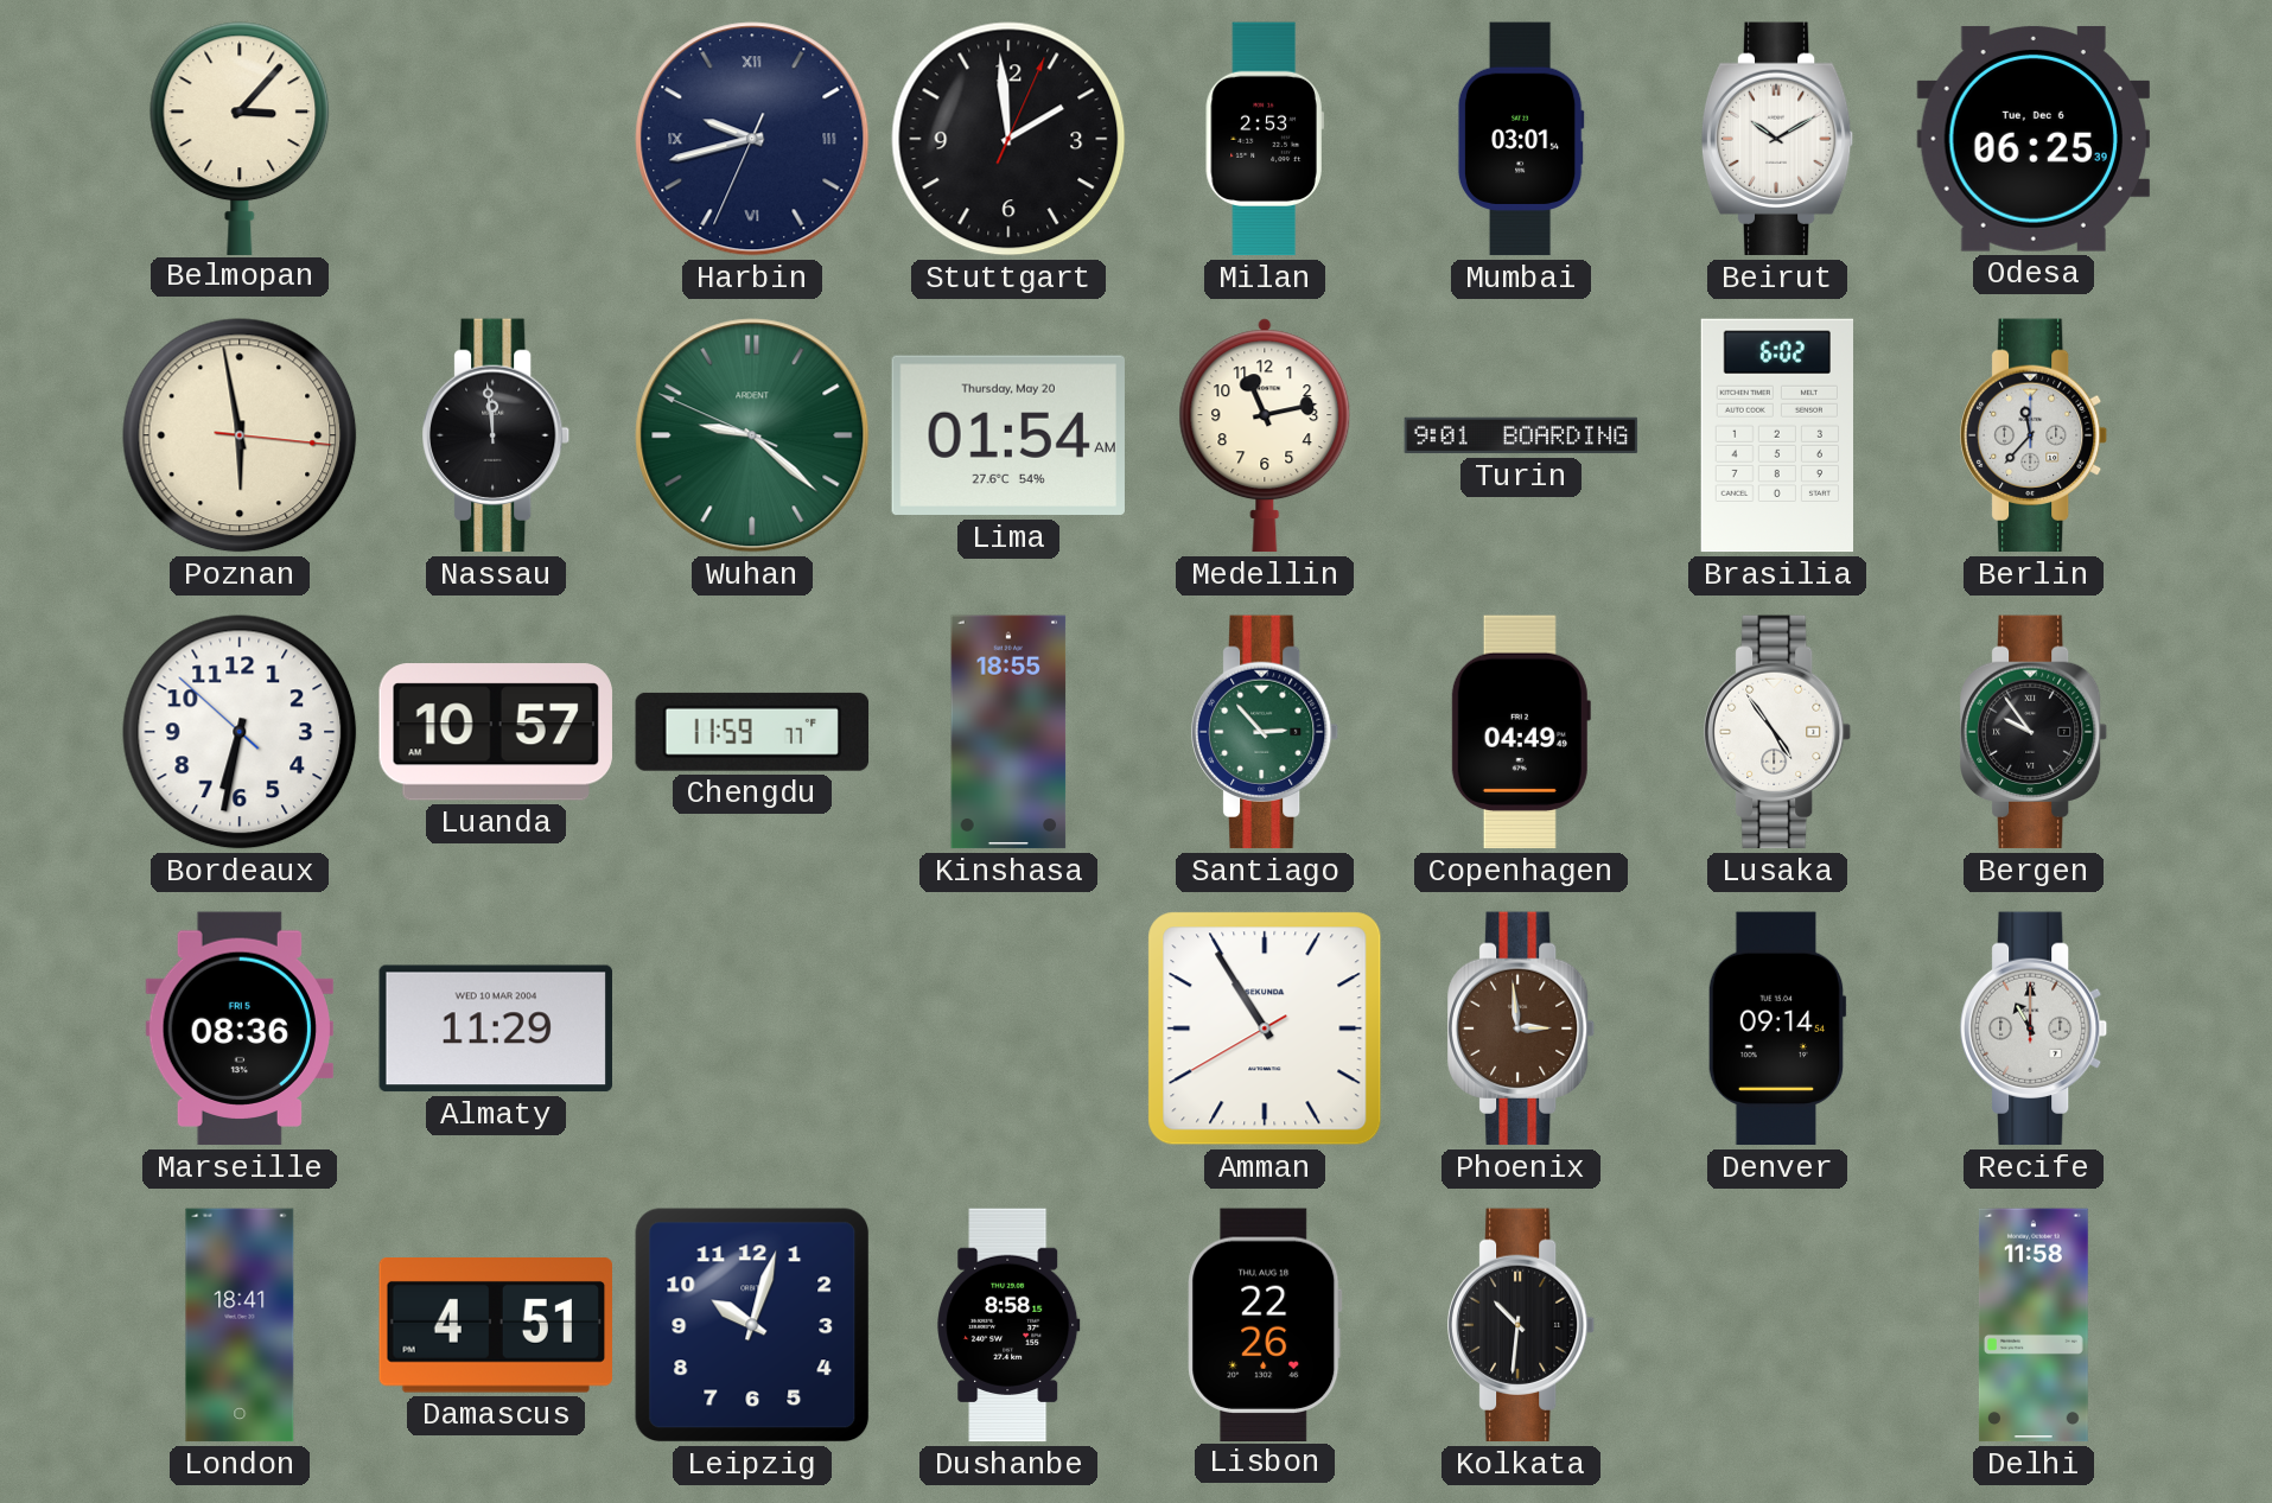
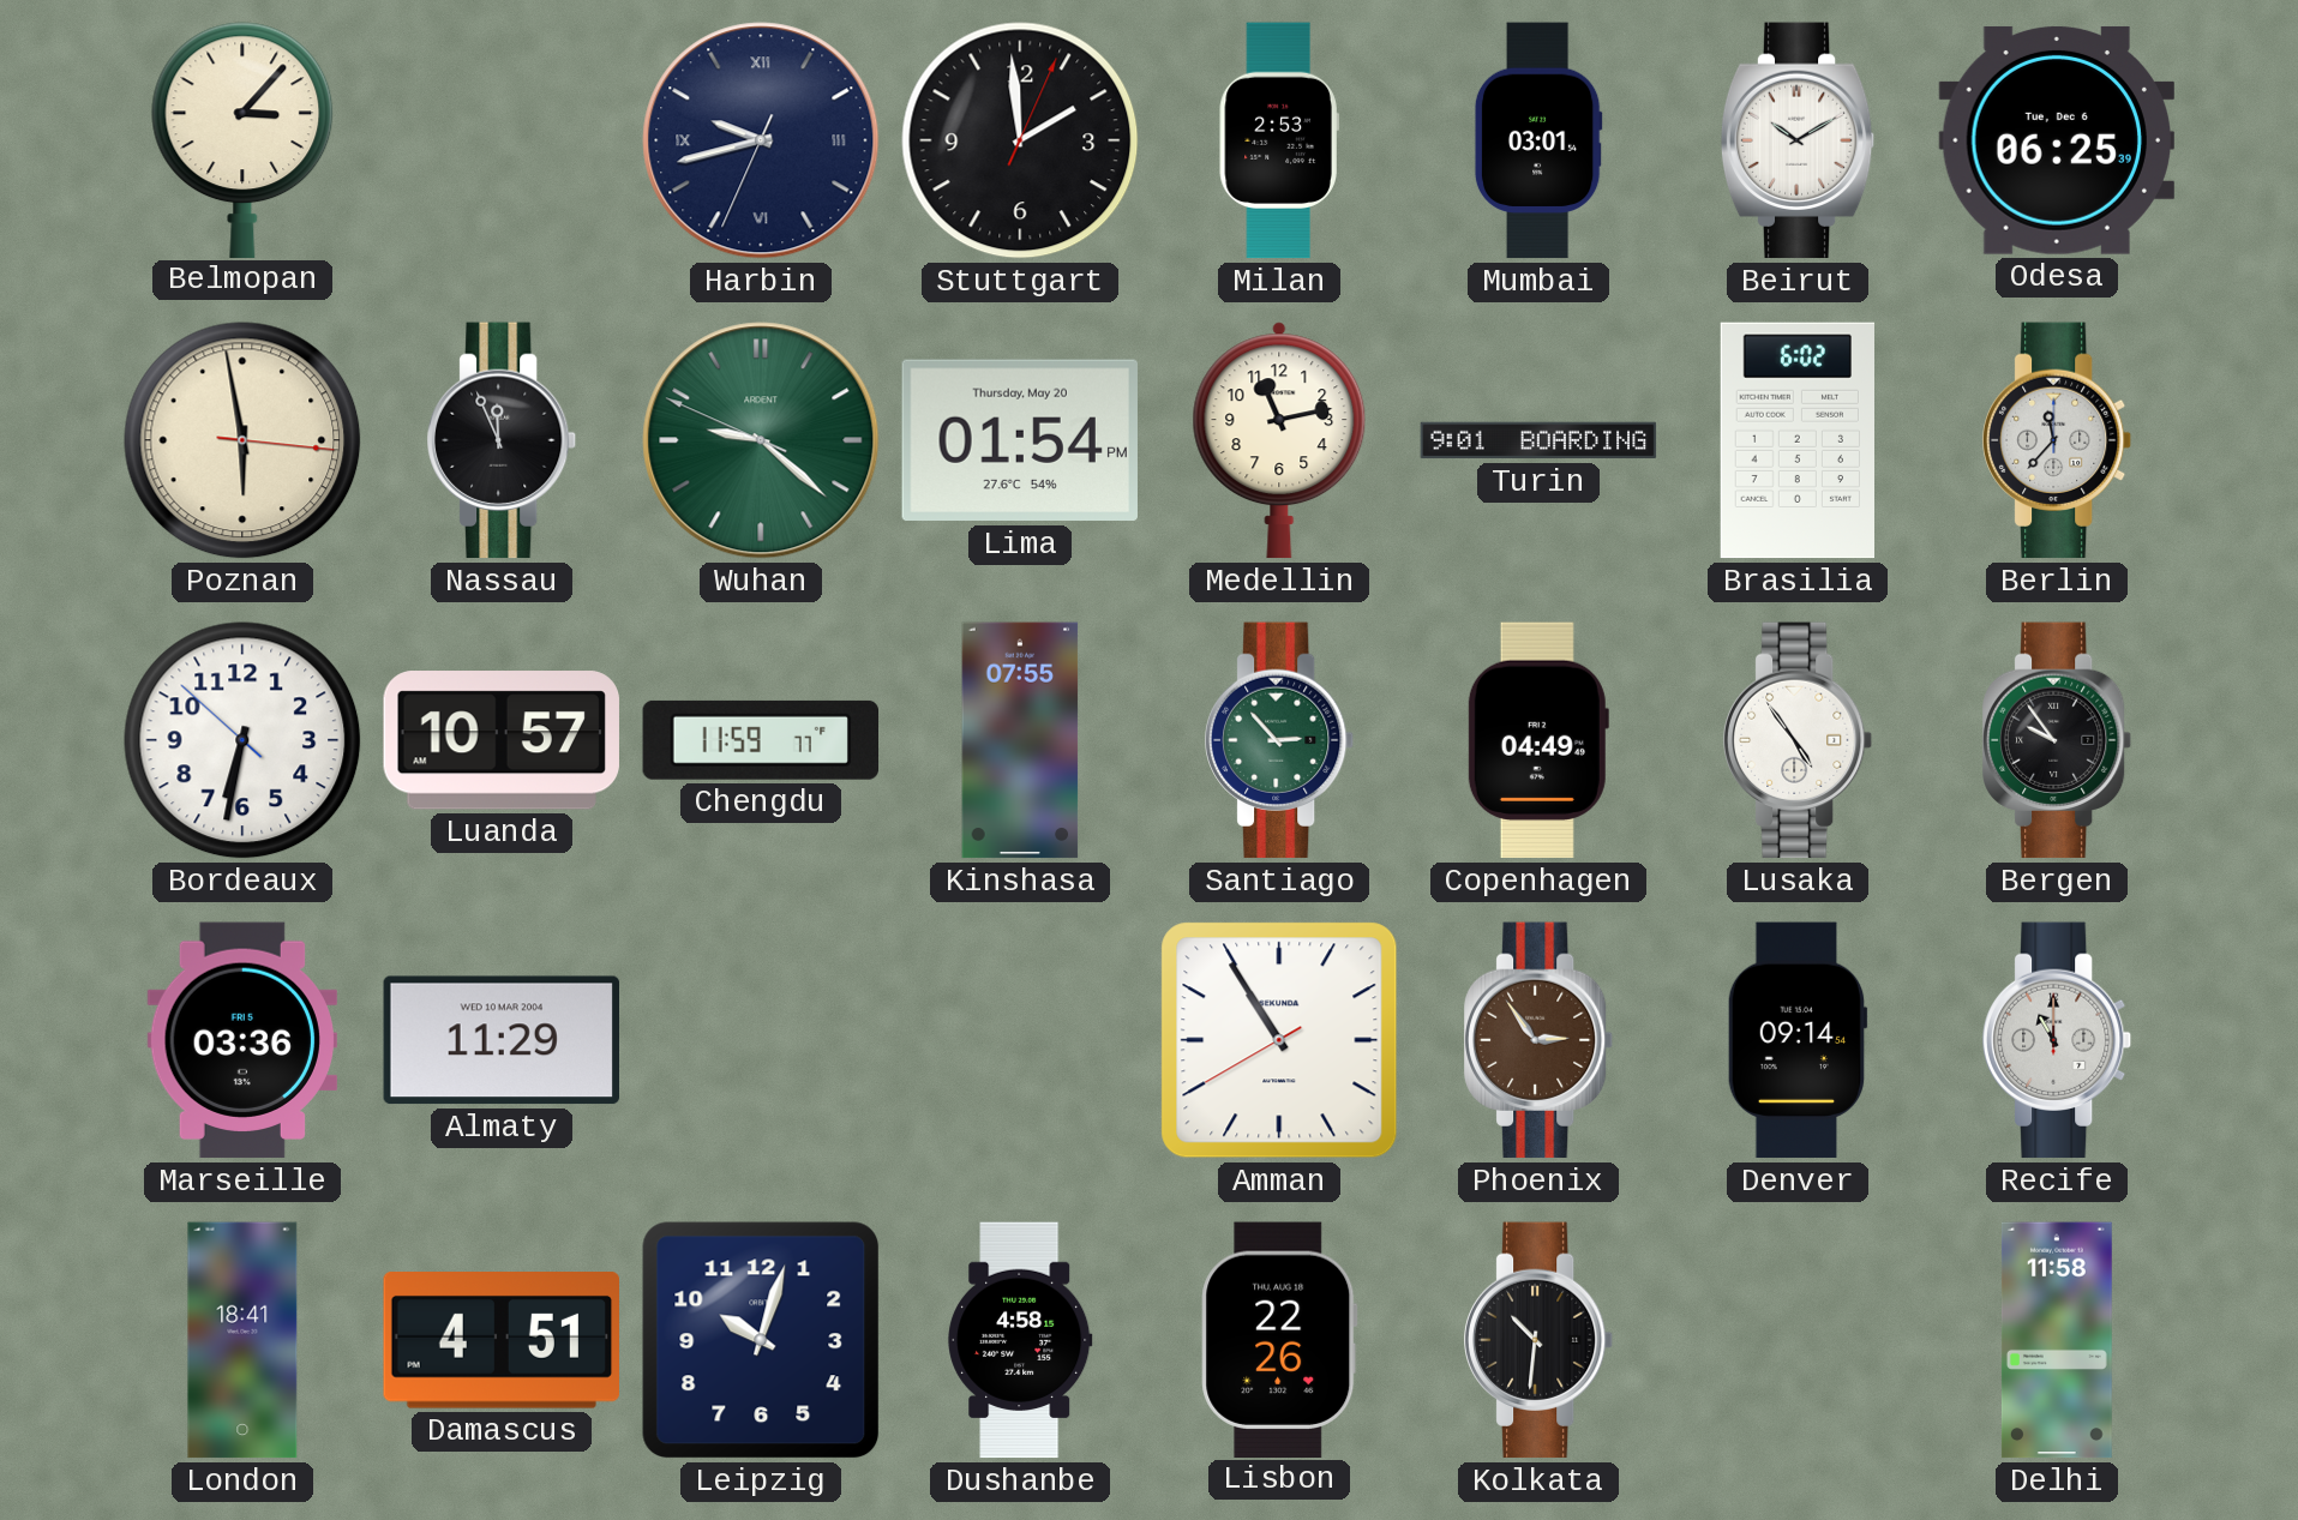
Nassau: 11:59 -> 11:56 (503, 440)
Lima: 01:54 AM -> 01:54 PM (1019, 440)
Kinshasa: 18:55 -> 07:55 (1020, 740)
Marseille: 08:36 -> 03:36 (242, 1040)
Phoenix: 2:59 -> 2:54 (1540, 1040)
Dushanbe: 8:58 -> 4:58 (1020, 1340)
